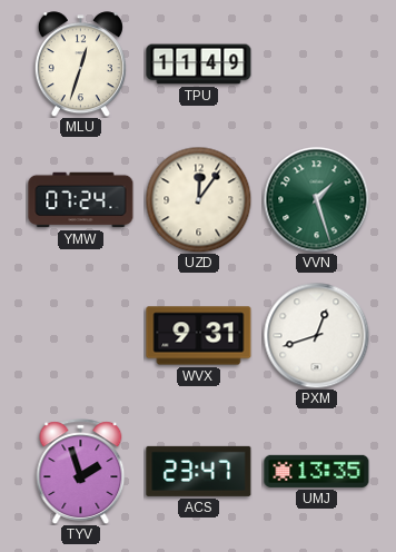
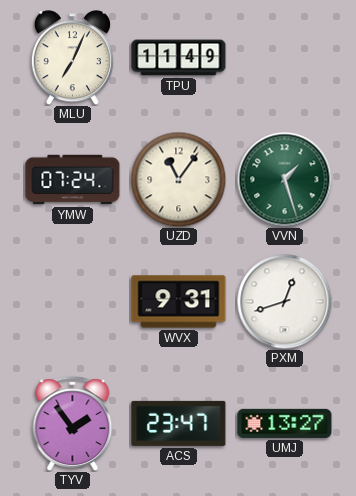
MLU: 12:33 -> 7:04 (72, 58)
UZD: 12:06 -> 11:06 (178, 179)
TYV: 1:57 -> 1:54 (73, 424)
UMJ: 13:35 -> 13:27 (285, 423)
